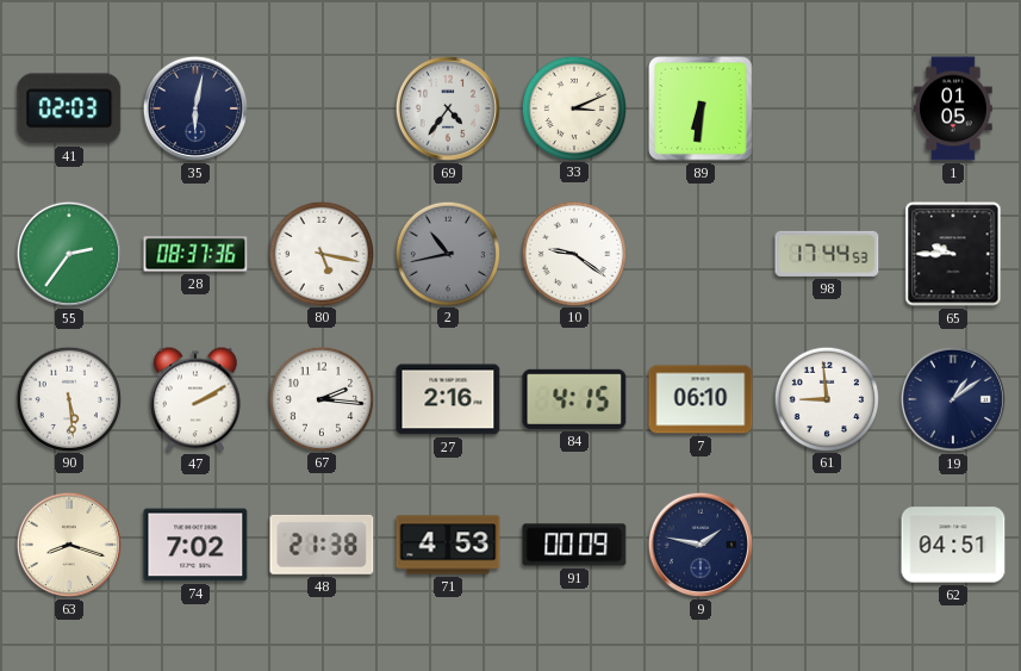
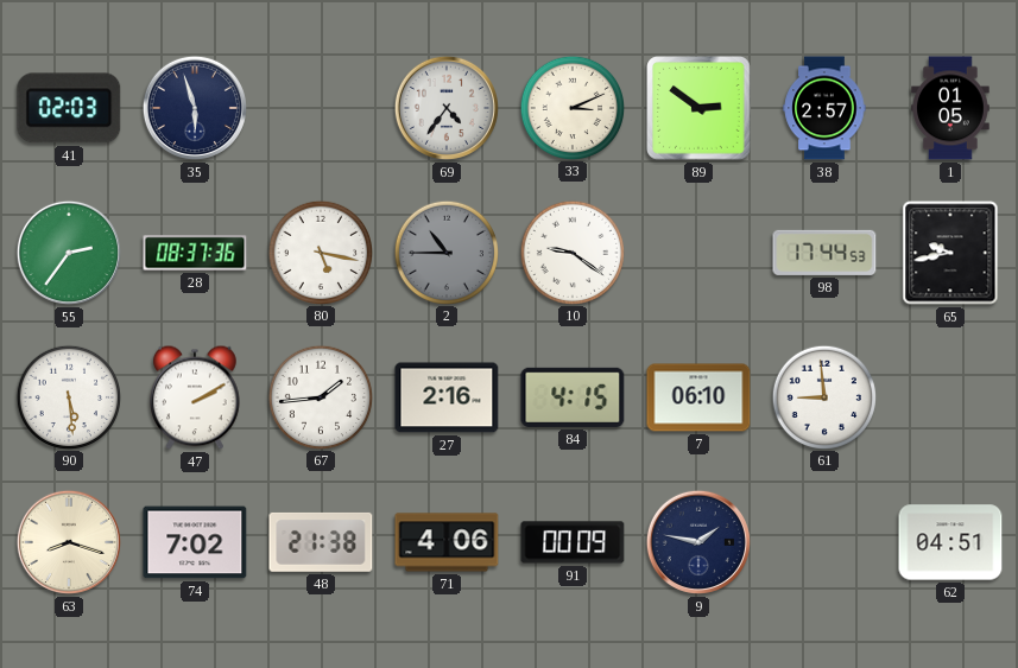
35: 6:02 -> 5:57 (195, 108)
89: 6:31 -> 2:51 (698, 108)
38: none -> 2:57 (824, 108)
2: 10:43 -> 10:45 (445, 252)
65: 9:45 -> 9:43 (950, 253)
67: 2:16 -> 1:44 (320, 396)
19: 1:09 -> none (953, 399)
71: 4:53 -> 4:06 (447, 542)
